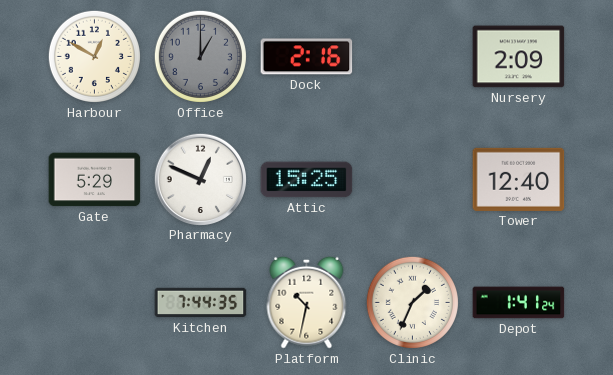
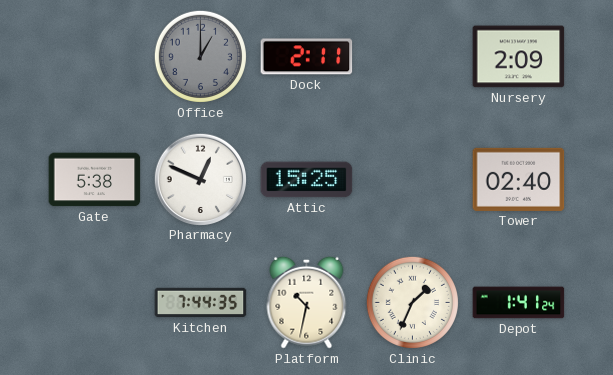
Harbour: 12:50 -> none (94, 56)
Dock: 2:16 -> 2:11 (307, 57)
Gate: 5:29 -> 5:38 (95, 180)
Tower: 12:40 -> 02:40 (519, 179)
